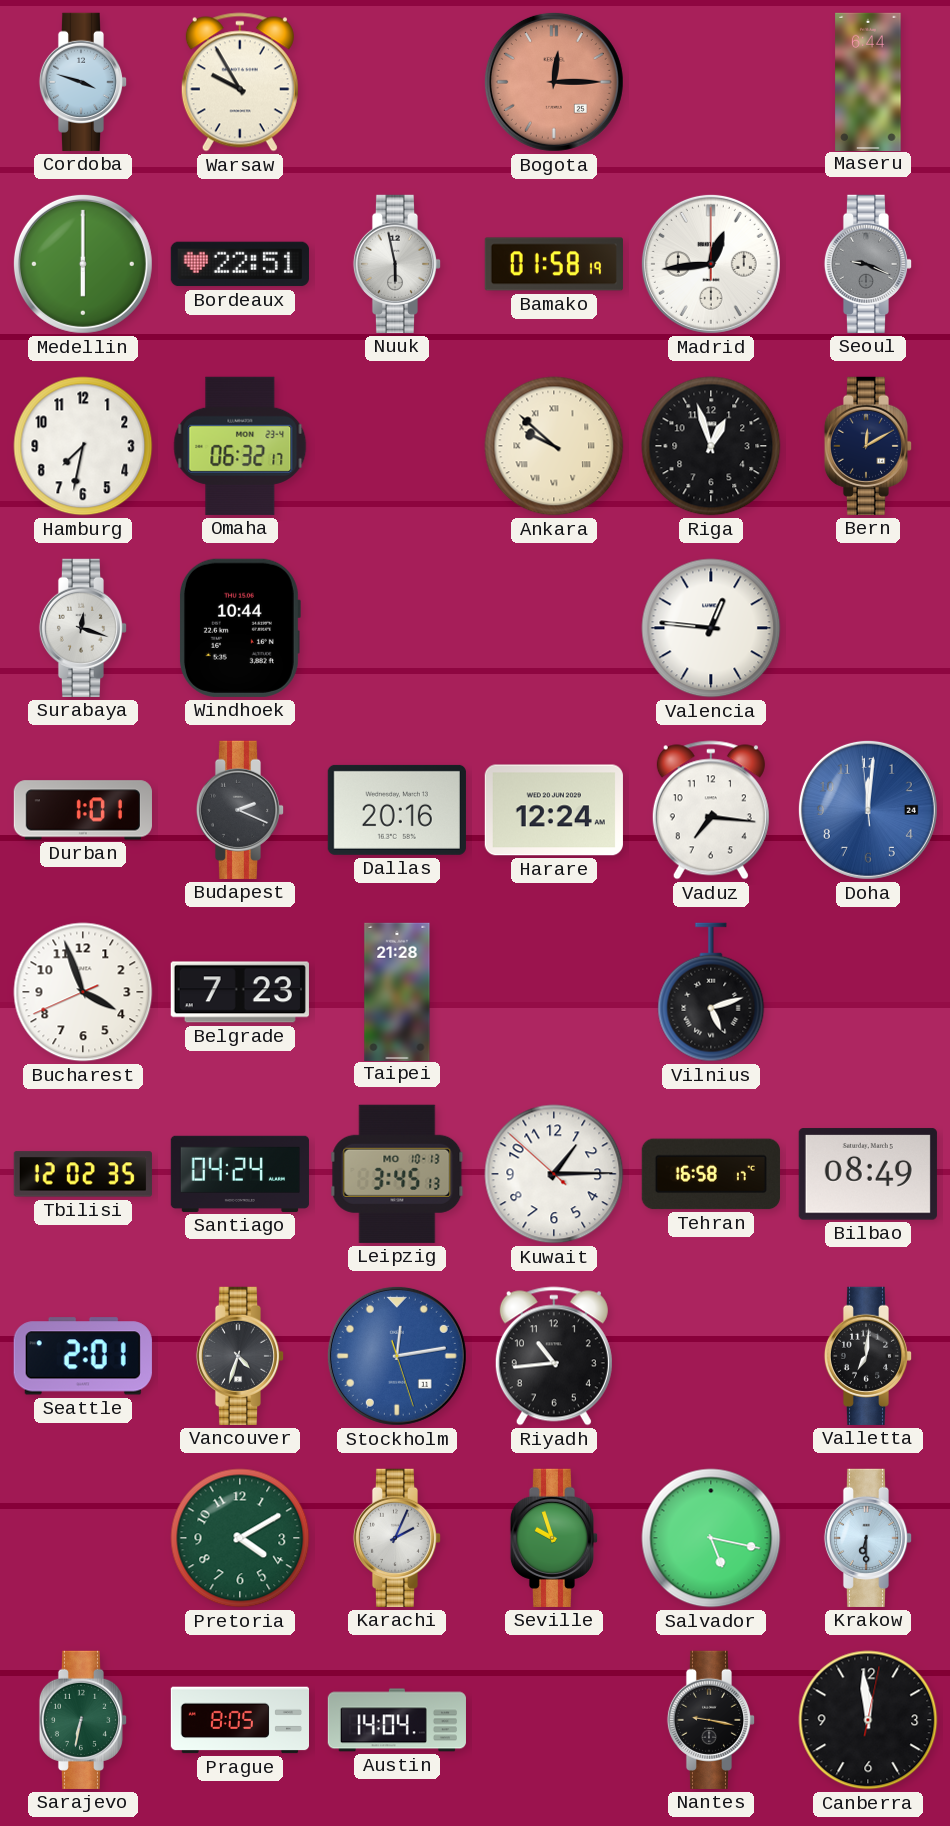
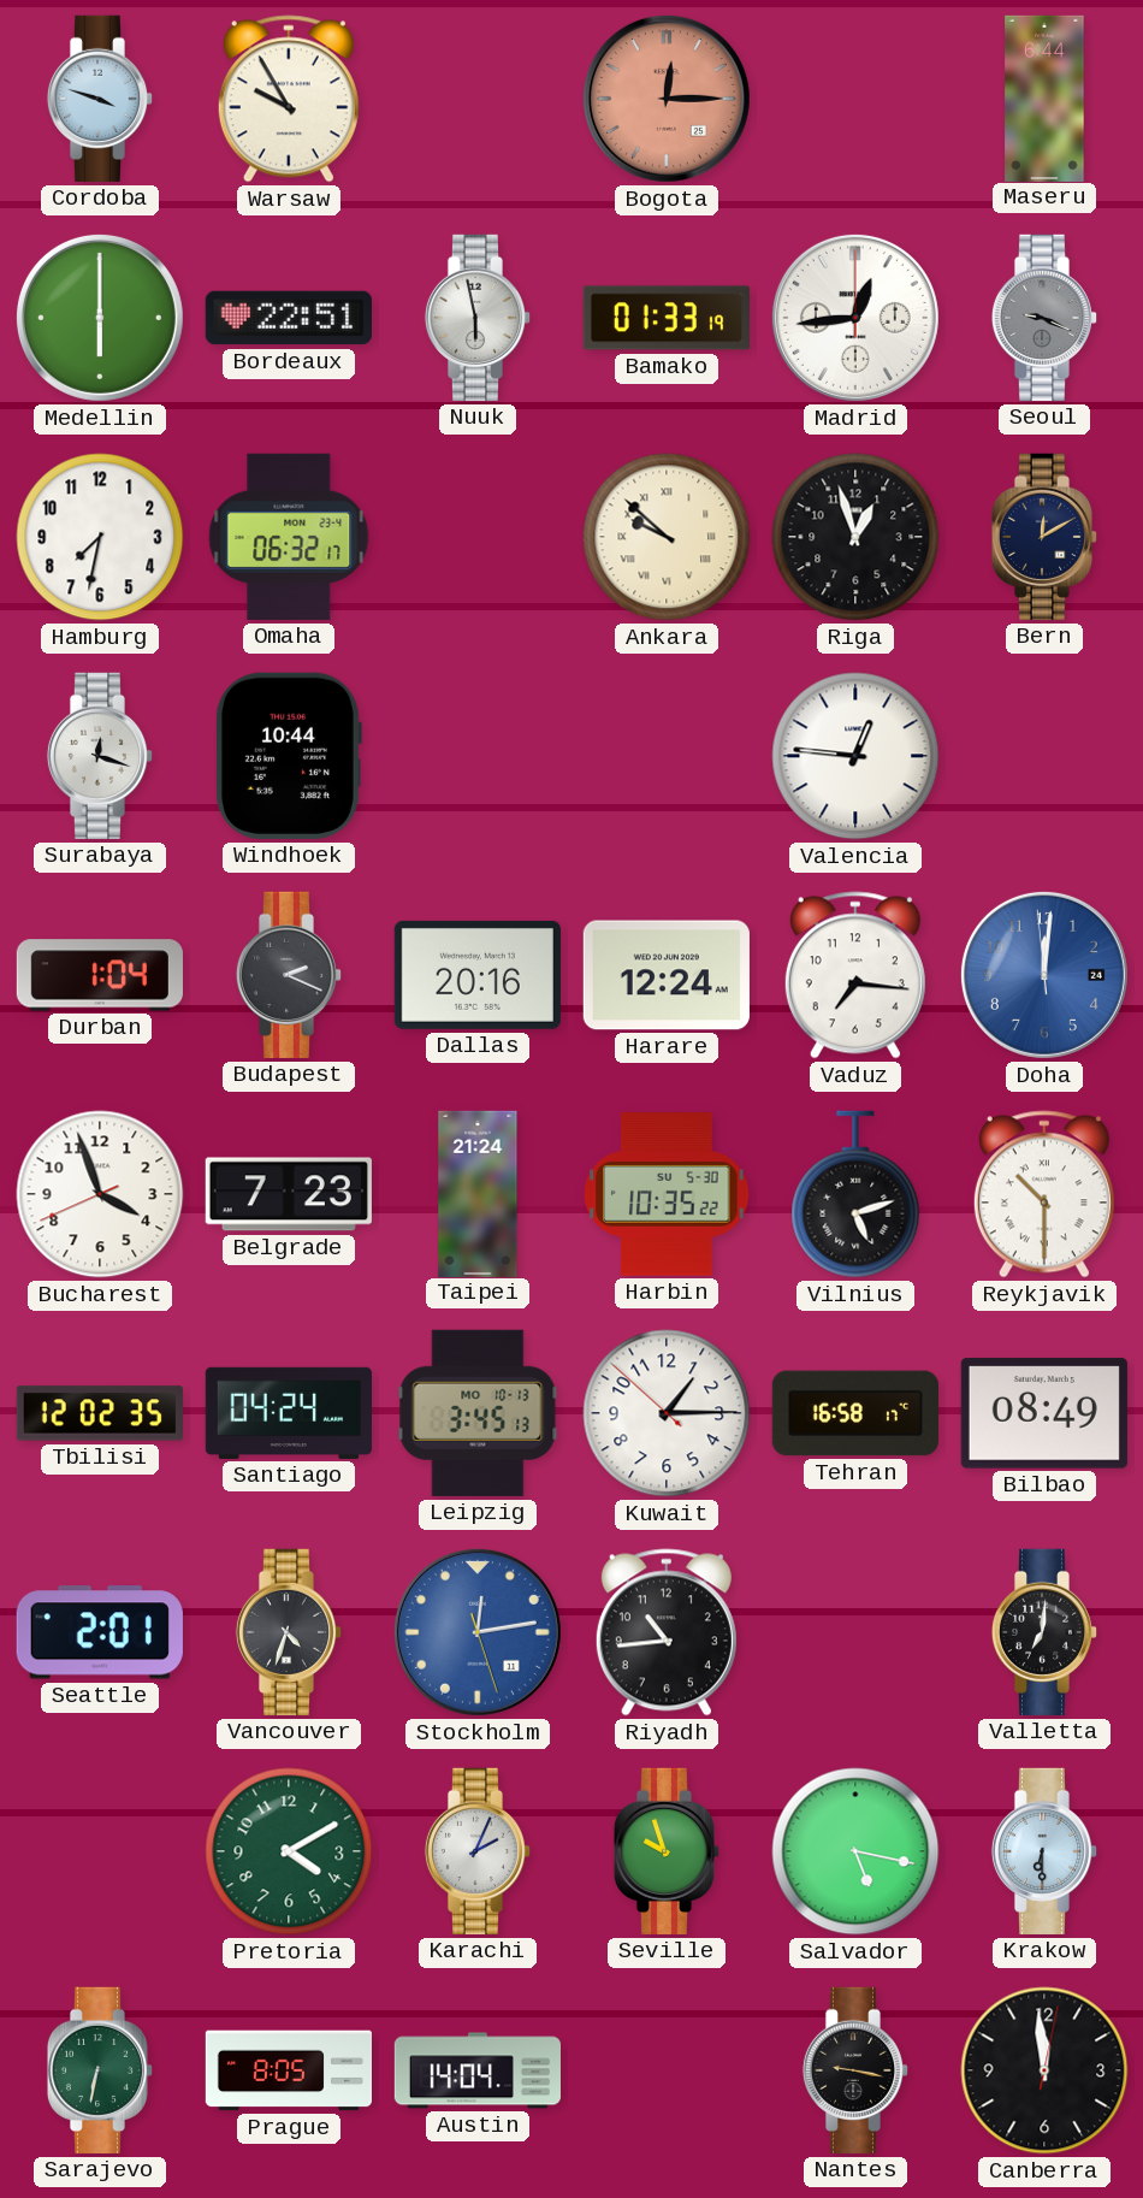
Bamako: 01:58 -> 01:33 (667, 318)
Durban: 1:01 -> 1:04 (100, 975)
Taipei: 21:28 -> 21:24 (478, 1193)
Harbin: none -> 10:35 (667, 1194)
Reykjavik: none -> 10:30 (1044, 1194)
